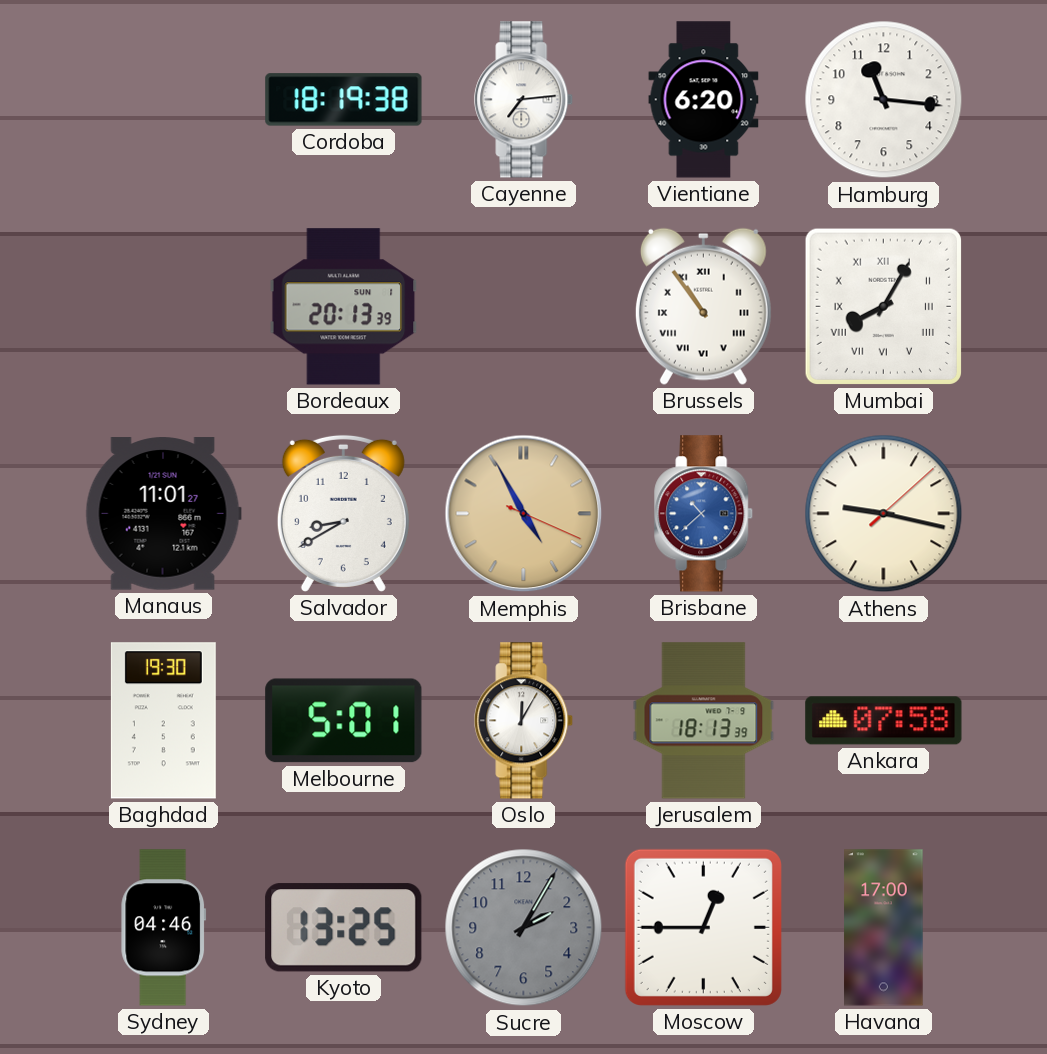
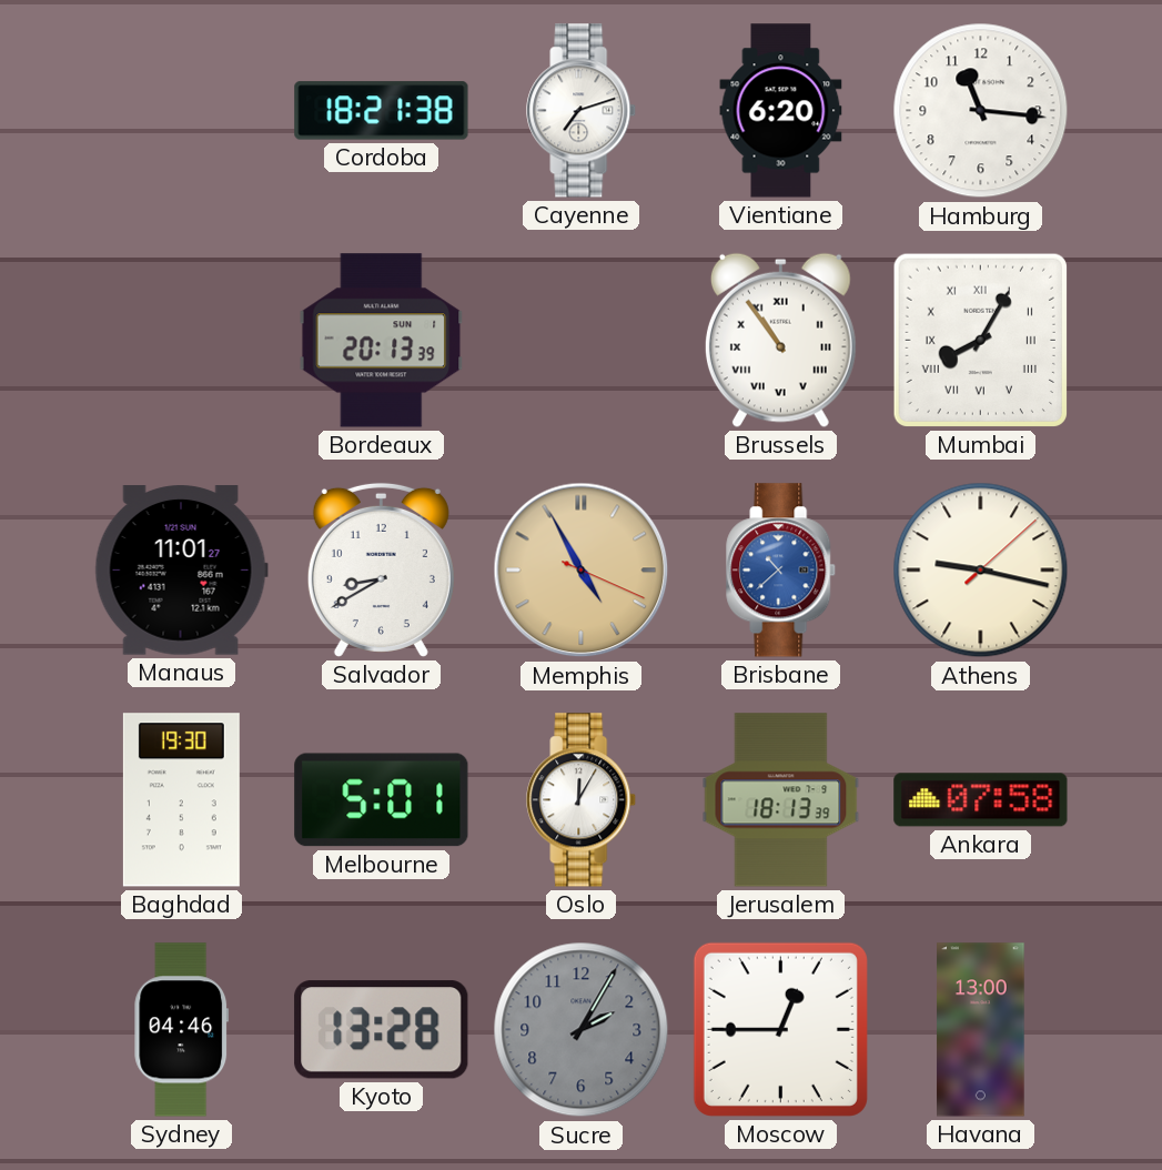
Cordoba: 18:19 -> 18:21 (382, 111)
Cayenne: 7:14 -> 7:12 (582, 111)
Kyoto: 13:25 -> 13:28 (382, 1030)
Havana: 17:00 -> 13:00 (981, 1030)
